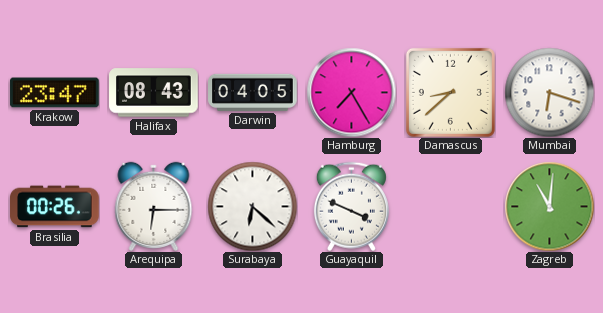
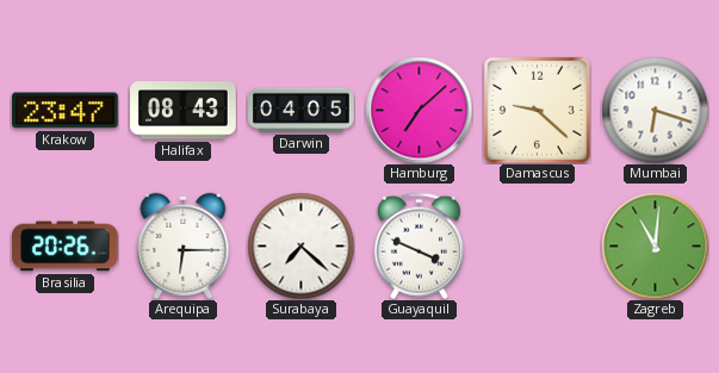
Hamburg: 7:25 -> 7:08 (419, 110)
Damascus: 8:38 -> 9:22 (537, 110)
Brasilia: 00:26 -> 20:26 (66, 247)
Surabaya: 6:22 -> 7:22 (300, 245)
